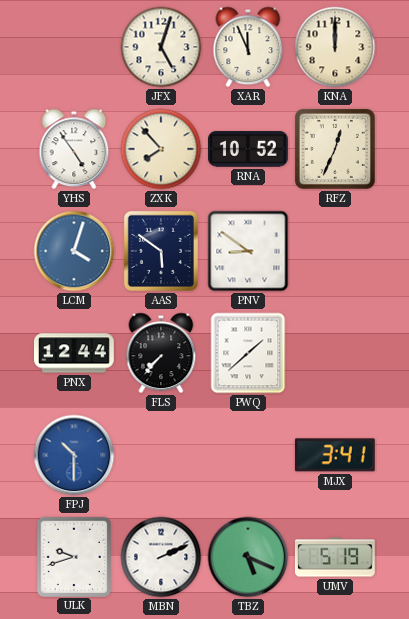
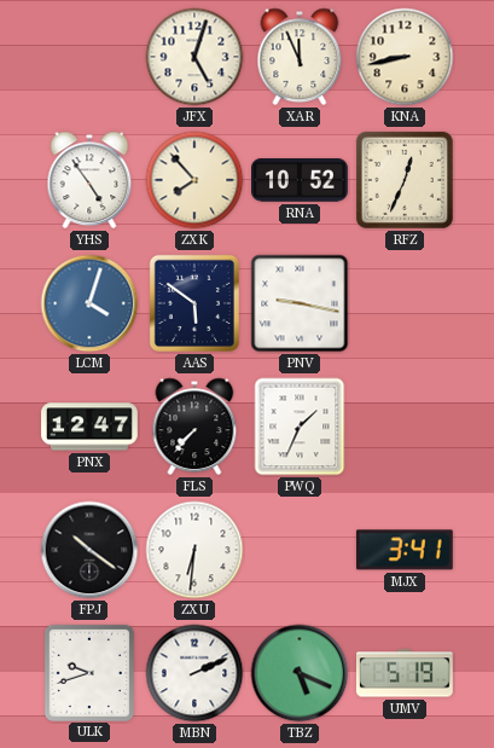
KNA: 12:00 -> 8:43 (405, 57)
PNV: 8:51 -> 9:17 (300, 303)
PNX: 12:44 -> 12:47 (91, 427)
PWQ: 1:38 -> 1:34 (300, 427)
FPJ: 10:30 -> 10:21 (89, 550)
FPJ dial: blue -> black (89, 550)
ZXU: none -> 6:31 (194, 550)
